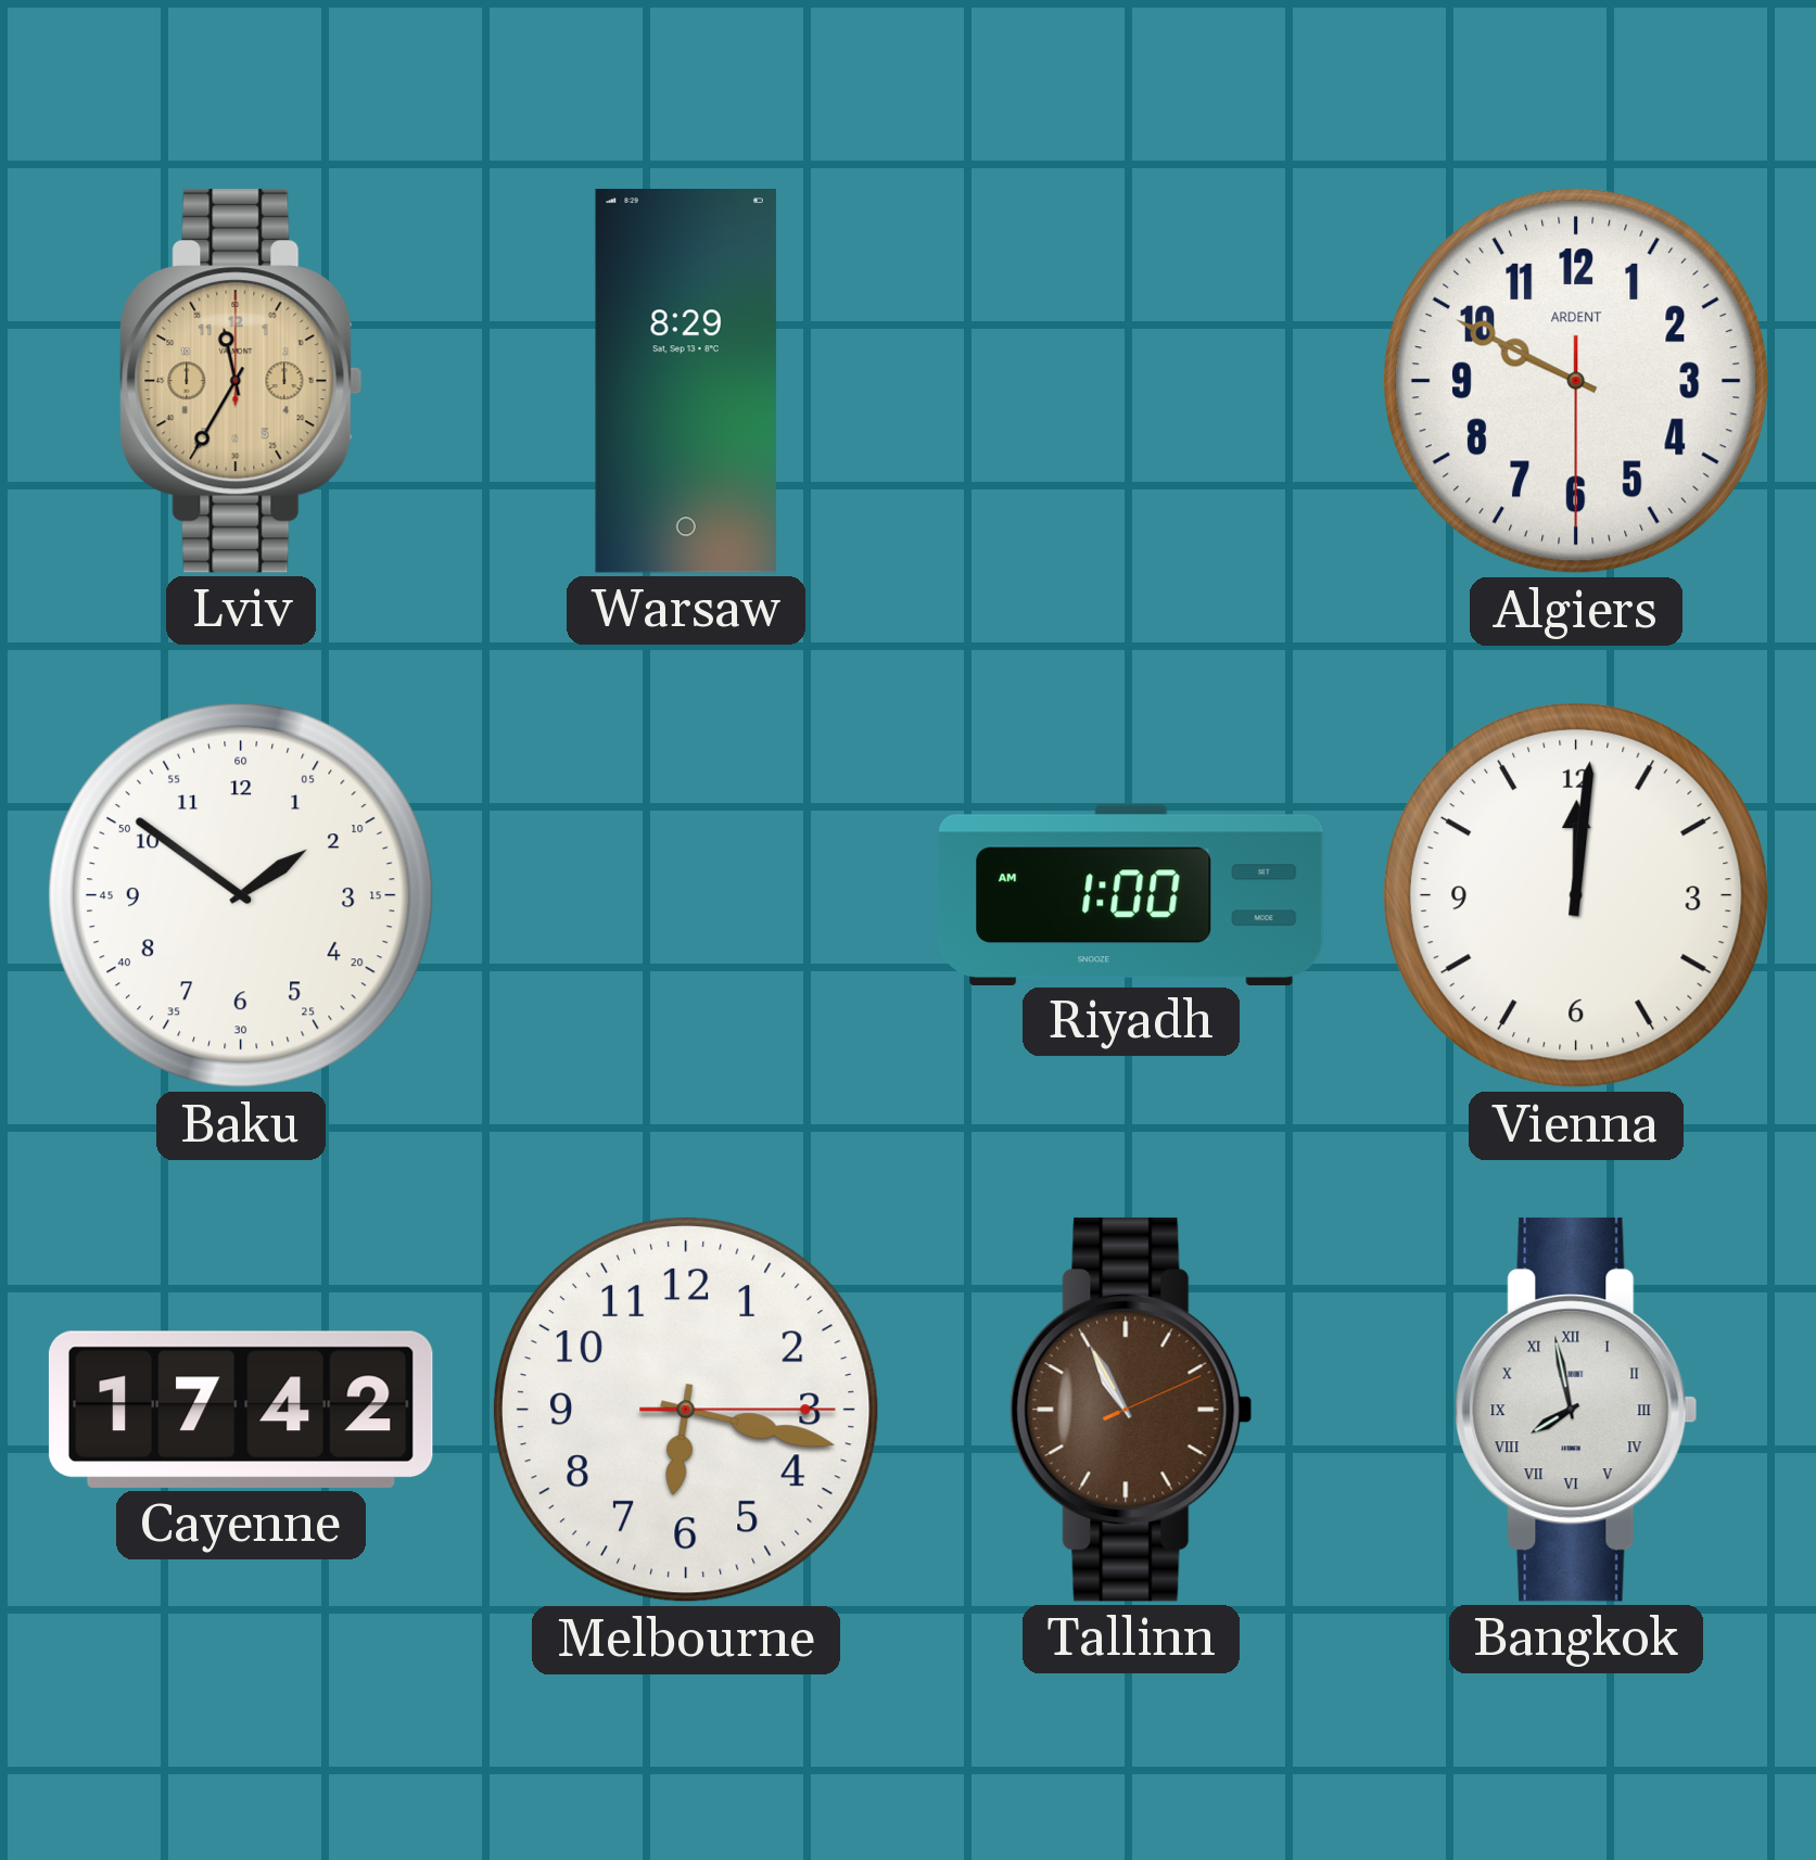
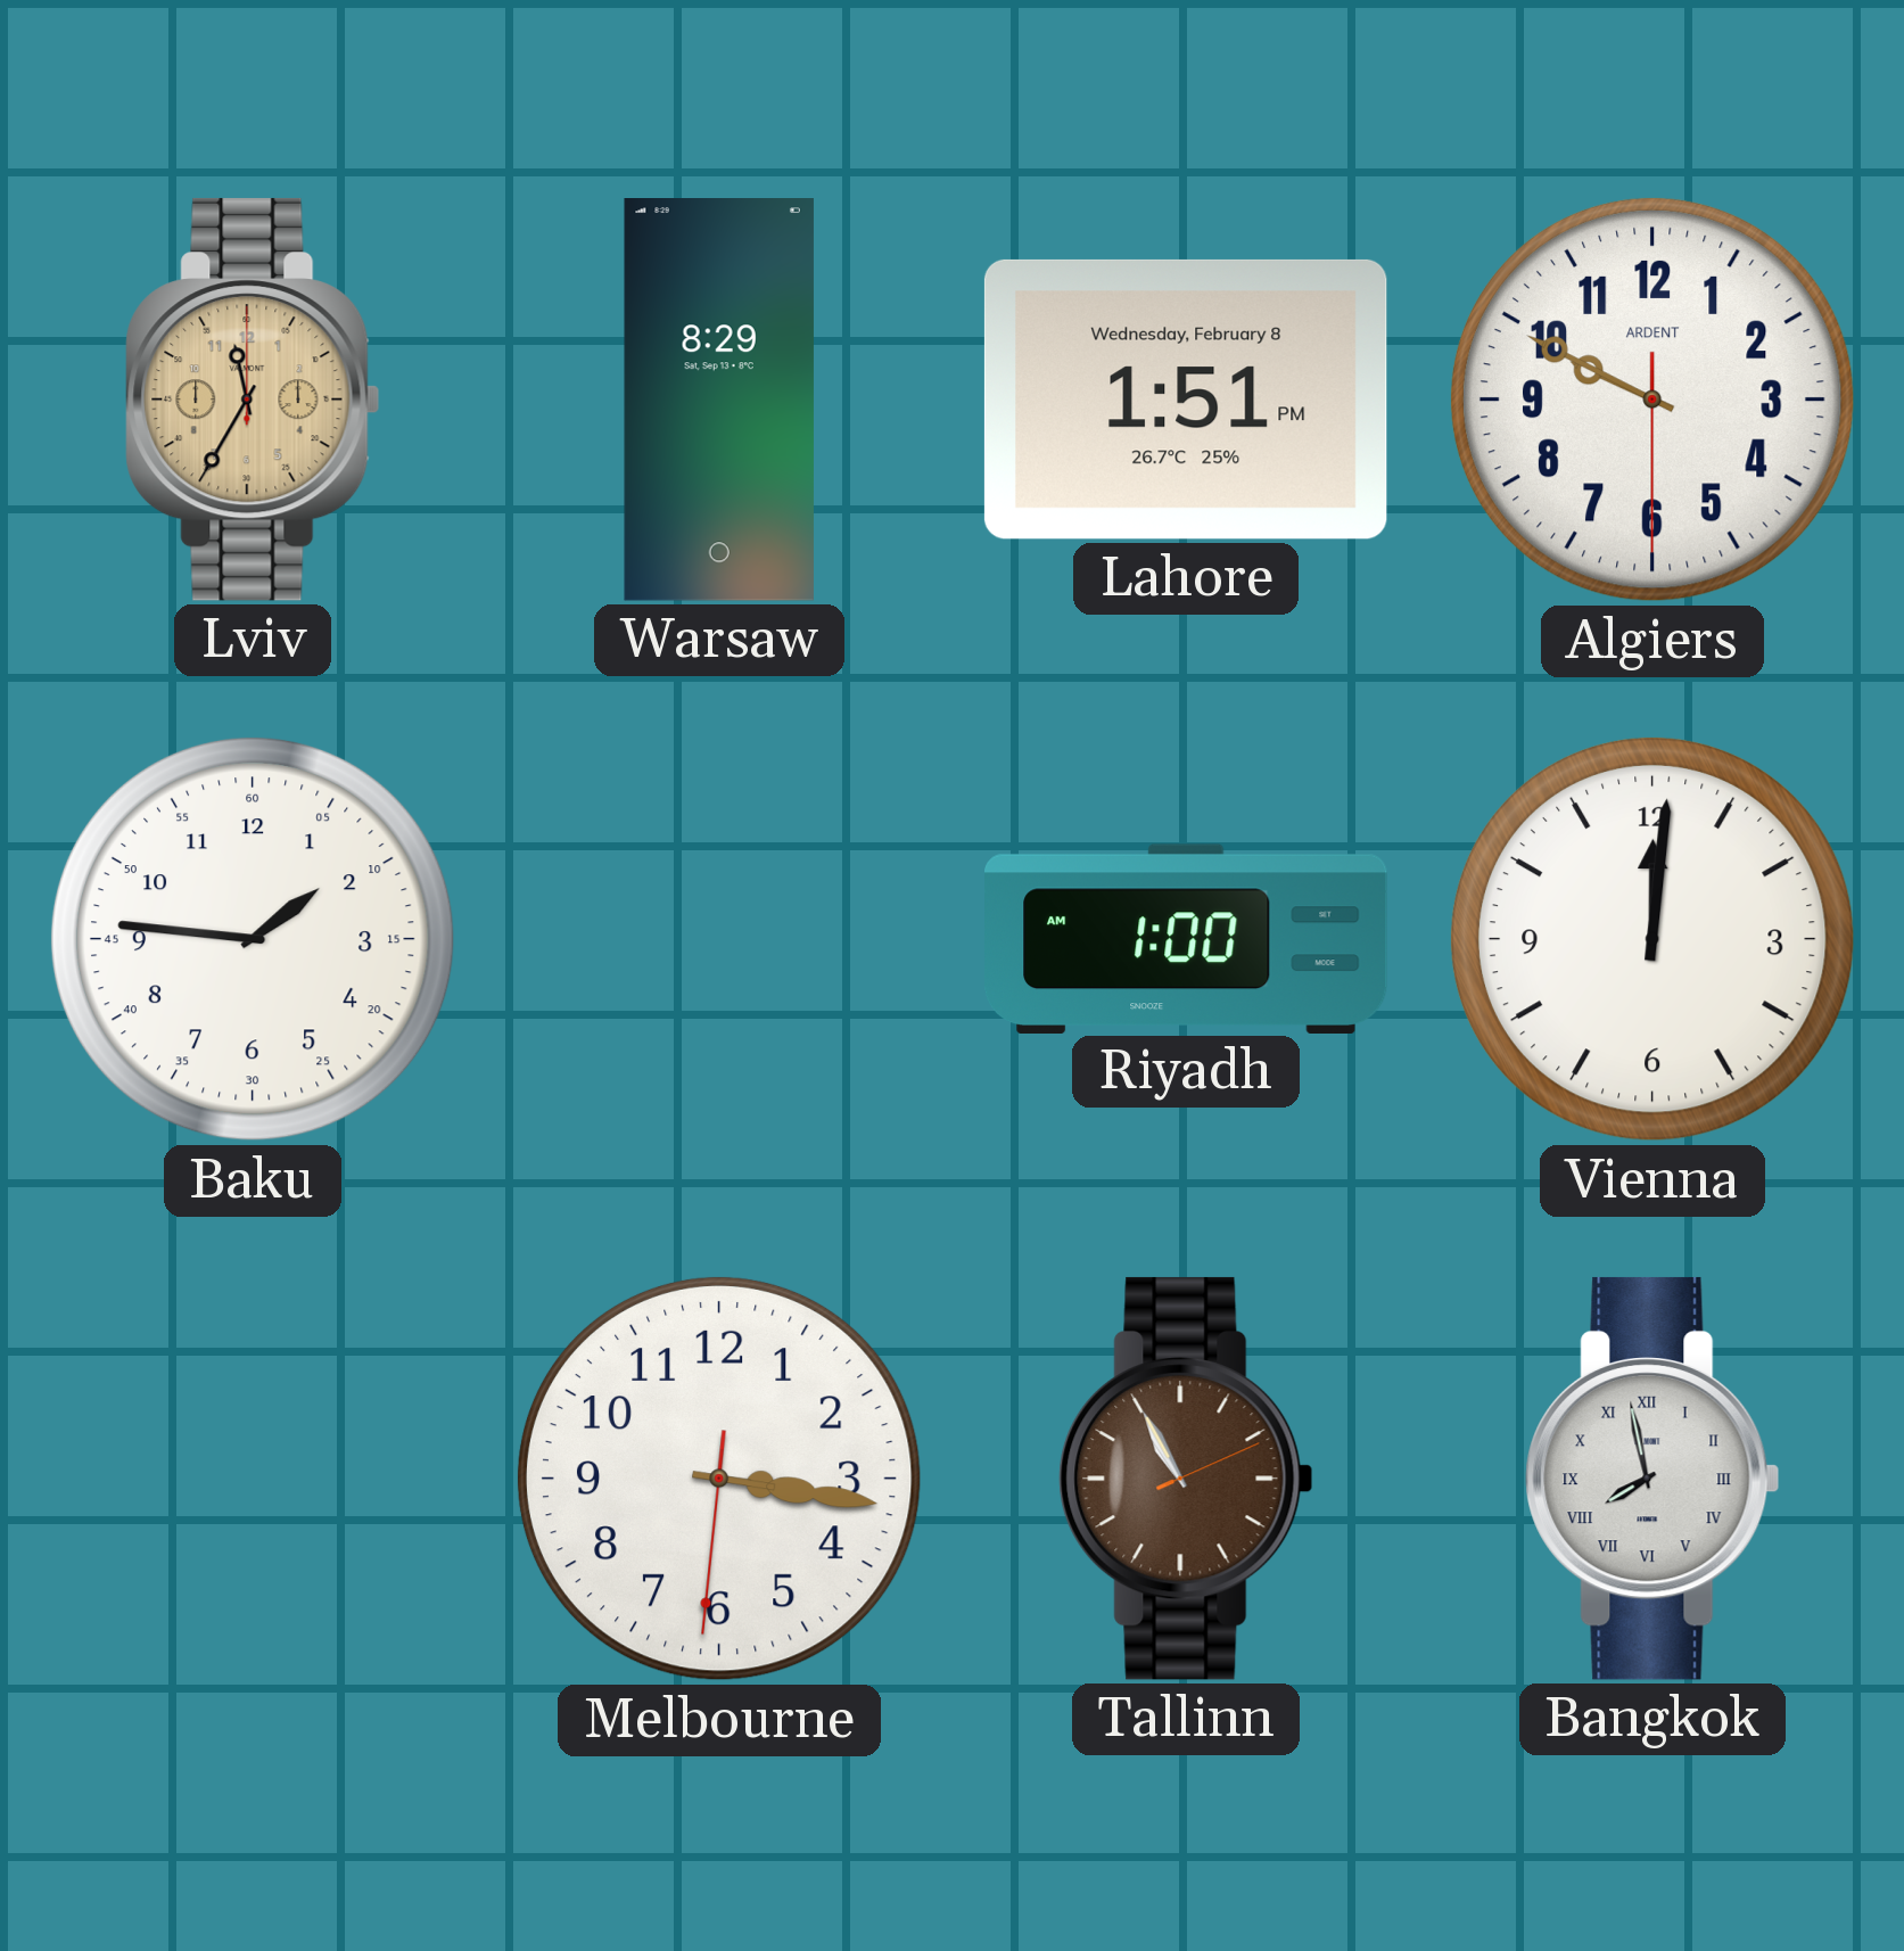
Lahore: none -> 1:51 (1186, 400)
Baku: 1:51 -> 1:46 (253, 939)
Cayenne: 17:42 -> none (241, 1410)
Melbourne: 6:17 -> 3:16 (719, 1479)
